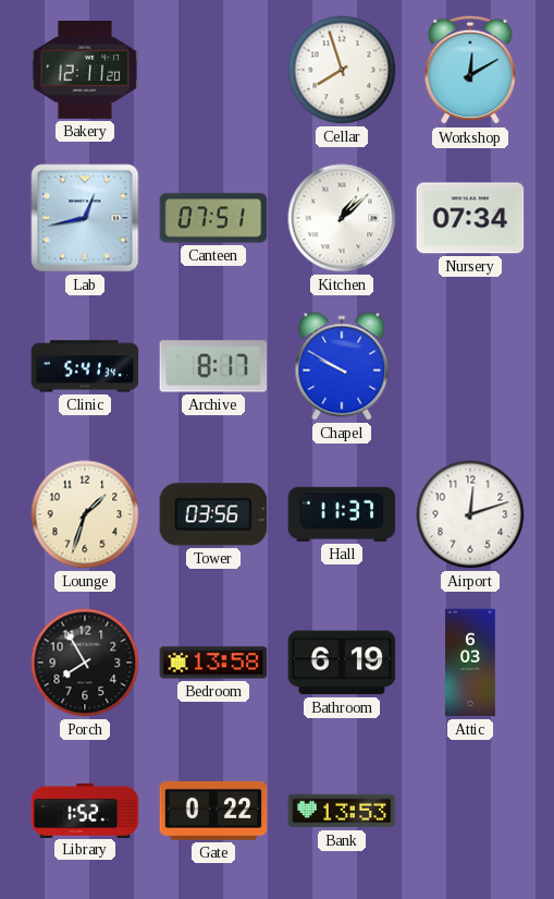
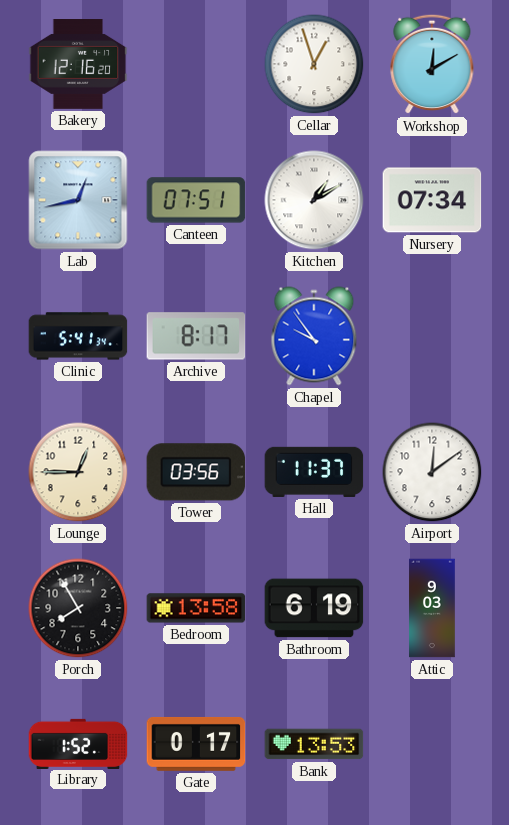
Bakery: 12:11 -> 12:16 (78, 65)
Cellar: 7:57 -> 12:57 (314, 64)
Kitchen: 1:08 -> 1:10 (314, 200)
Chapel: 9:50 -> 9:54 (314, 336)
Lounge: 1:33 -> 12:45 (78, 472)
Airport: 12:12 -> 12:09 (432, 472)
Attic: 6:03 -> 9:03 (432, 608)
Gate: 0:22 -> 0:17 (196, 744)
